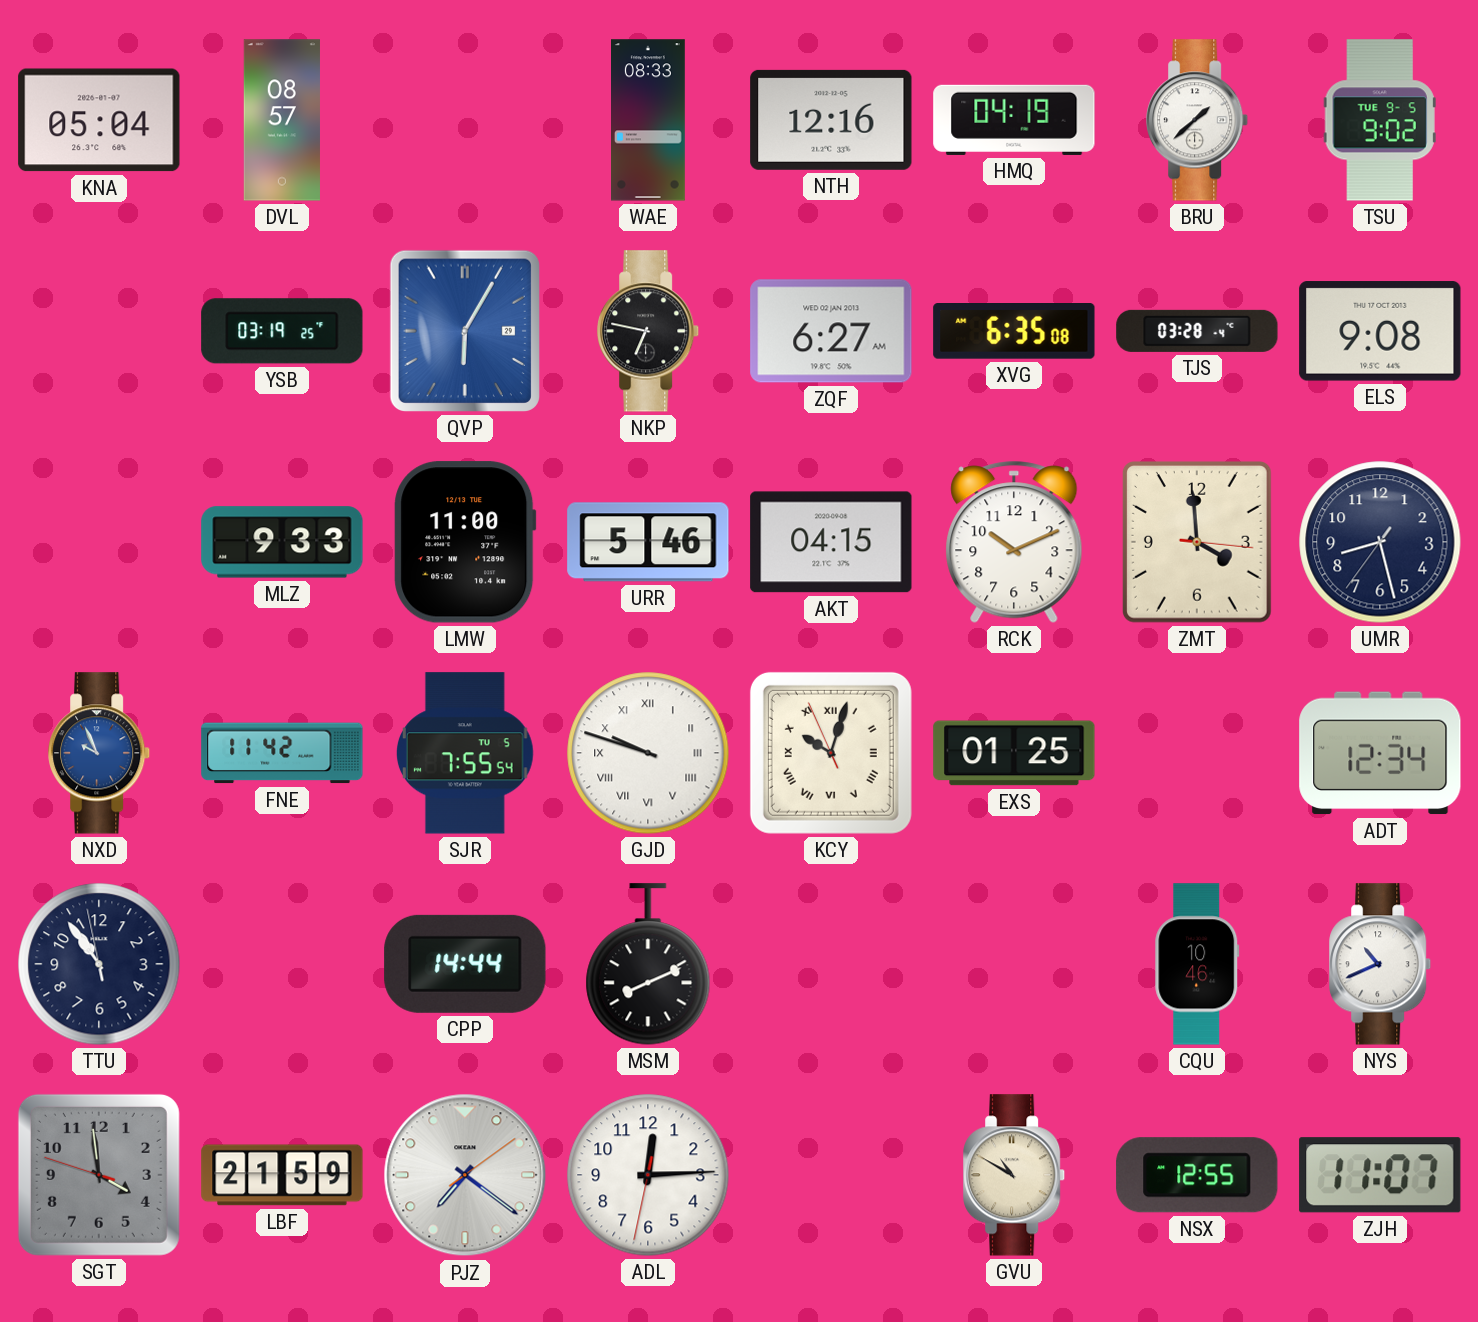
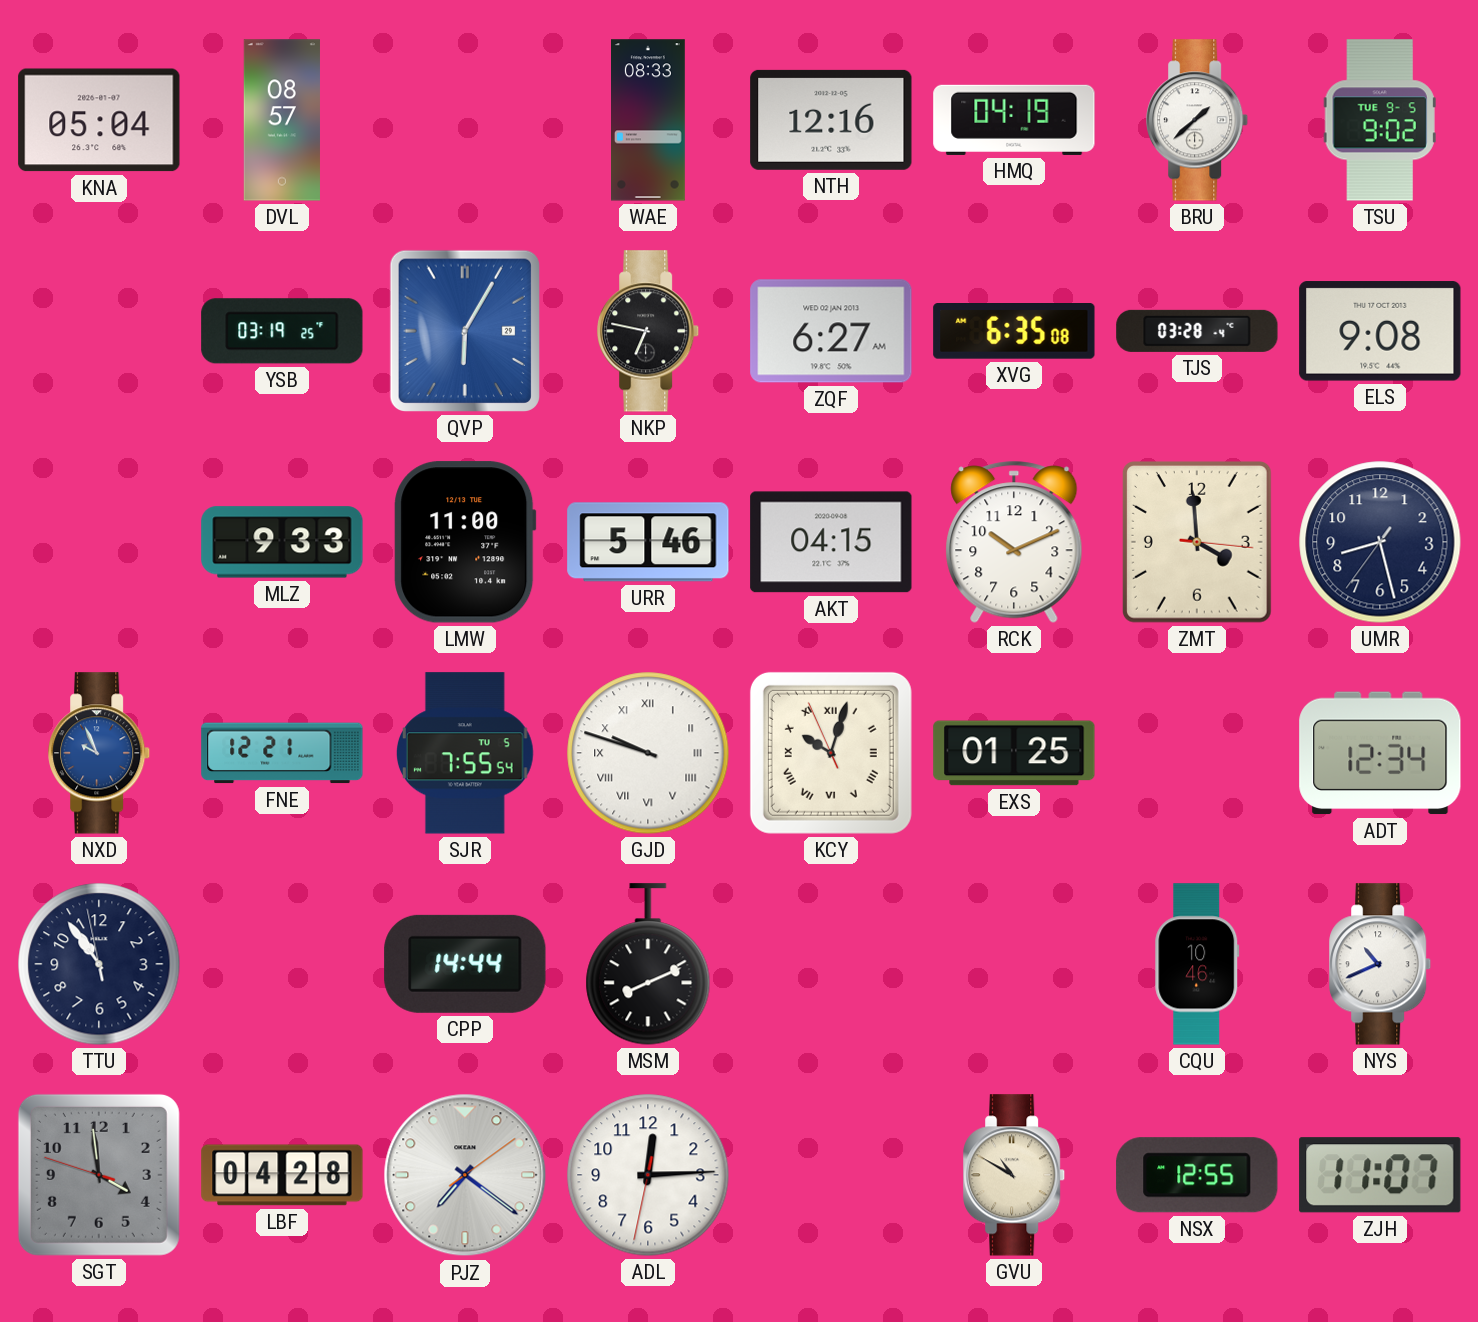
FNE: 11:42 -> 12:21 (282, 753)
LBF: 21:59 -> 04:28 (282, 1175)
